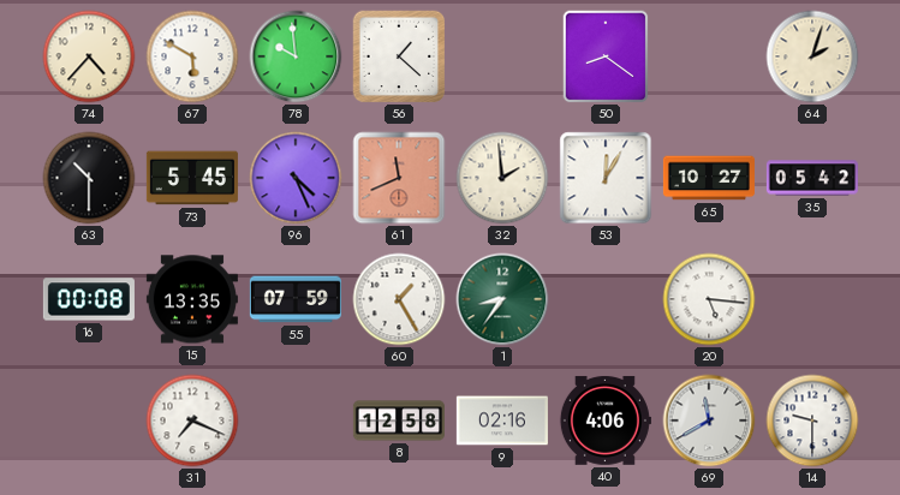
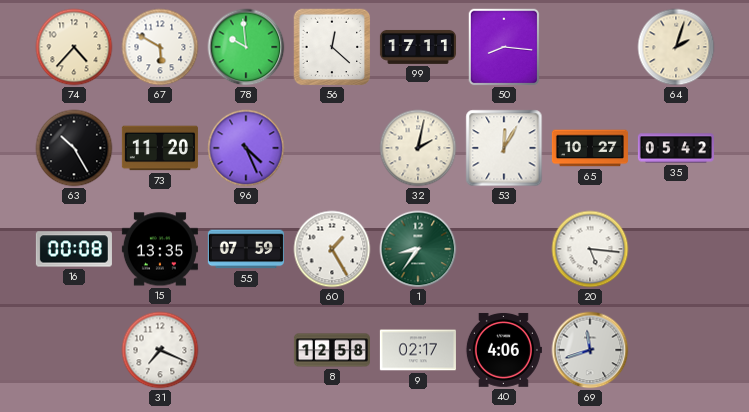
56: 1:22 -> 12:22 (332, 47)
99: none -> 17:11 (418, 47)
50: 8:21 -> 8:16 (504, 47)
63: 10:30 -> 10:25 (74, 148)
73: 5:45 -> 11:20 (160, 148)
61: 11:41 -> none (399, 178)
32: 1:59 -> 2:02 (418, 148)
9: 02:16 -> 02:17 (418, 350)
69: 11:40 -> 11:42 (590, 350)
14: 9:30 -> none (812, 421)
